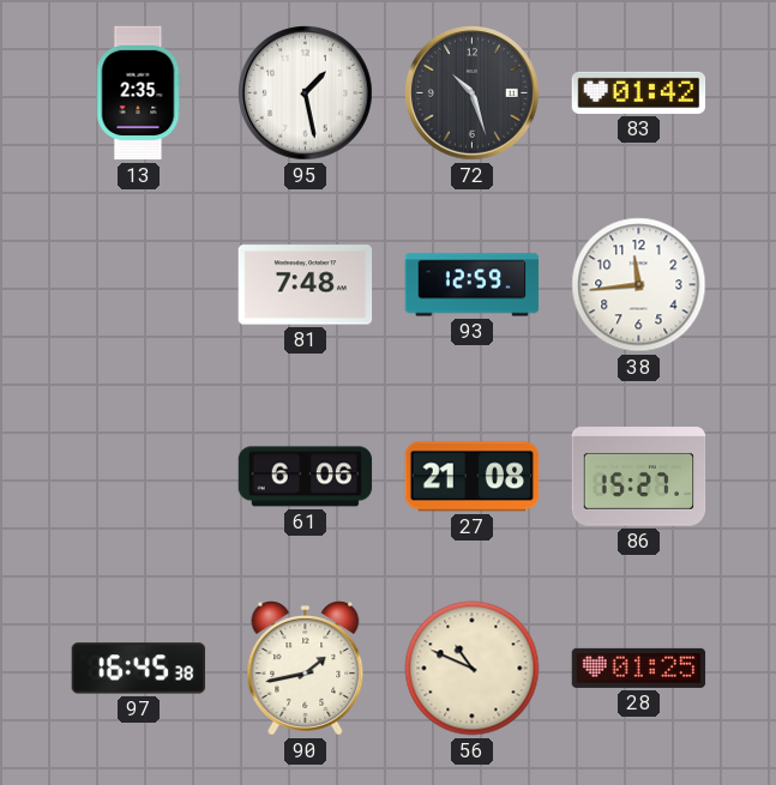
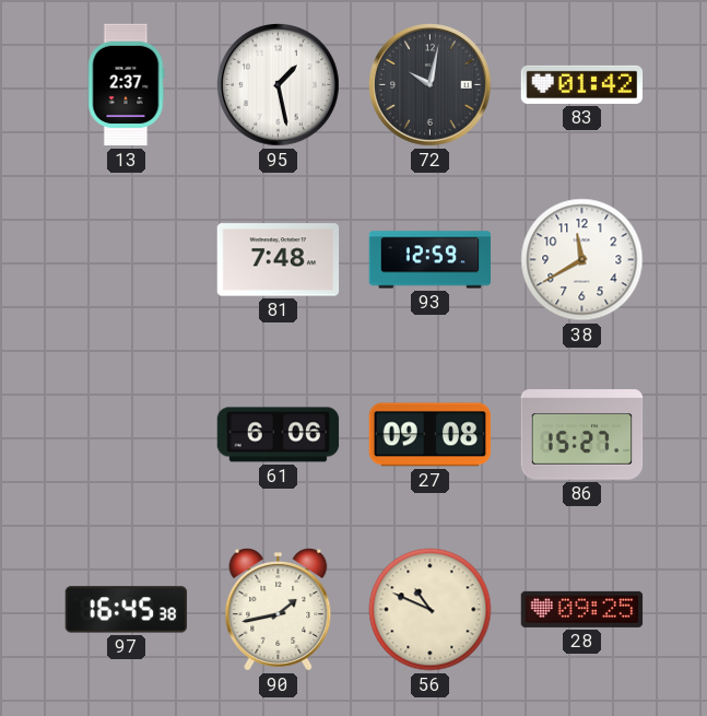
13: 2:35 -> 2:37 (126, 85)
72: 10:27 -> 10:02 (431, 85)
38: 11:44 -> 11:40 (582, 260)
27: 21:08 -> 09:08 (431, 435)
28: 01:25 -> 09:25 (582, 609)
